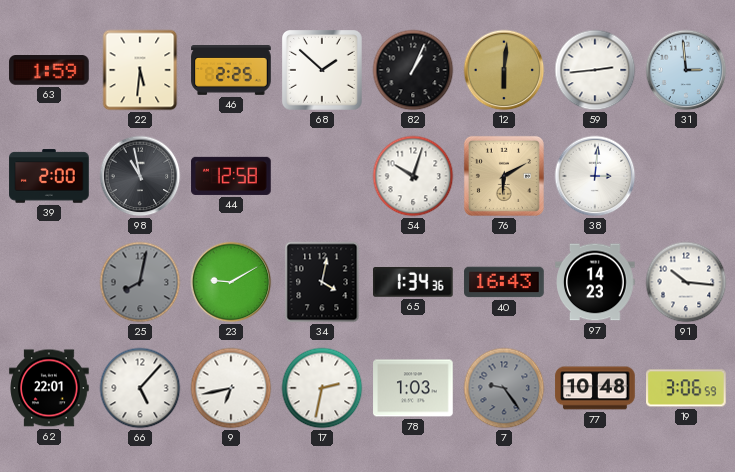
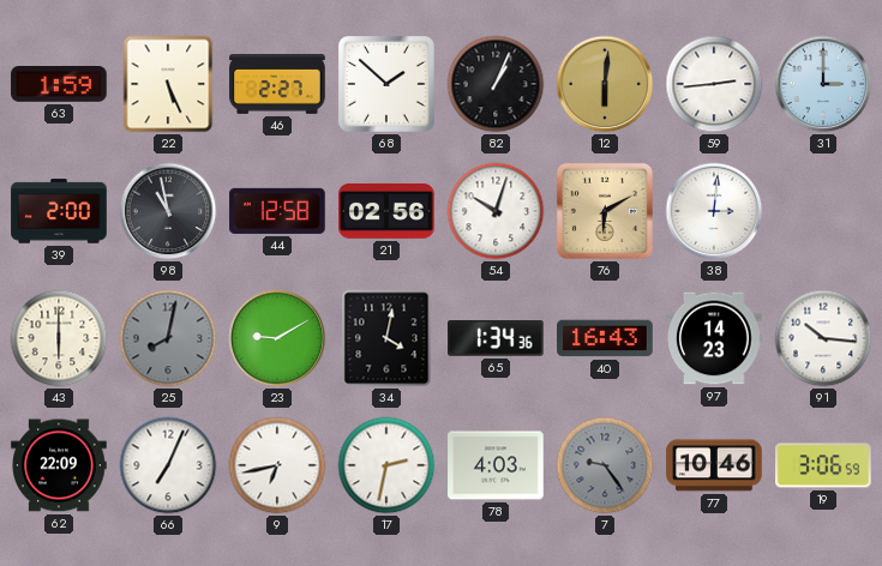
22: 5:31 -> 5:26 (168, 84)
46: 2:25 -> 2:27 (277, 85)
31: 2:59 -> 3:00 (823, 84)
21: none -> 02:56 (386, 211)
43: none -> 6:00 (59, 338)
62: 22:01 -> 22:09 (59, 465)
66: 5:07 -> 7:04 (168, 465)
78: 1:03 -> 4:03 (496, 465)
77: 10:48 -> 10:46 (714, 465)
